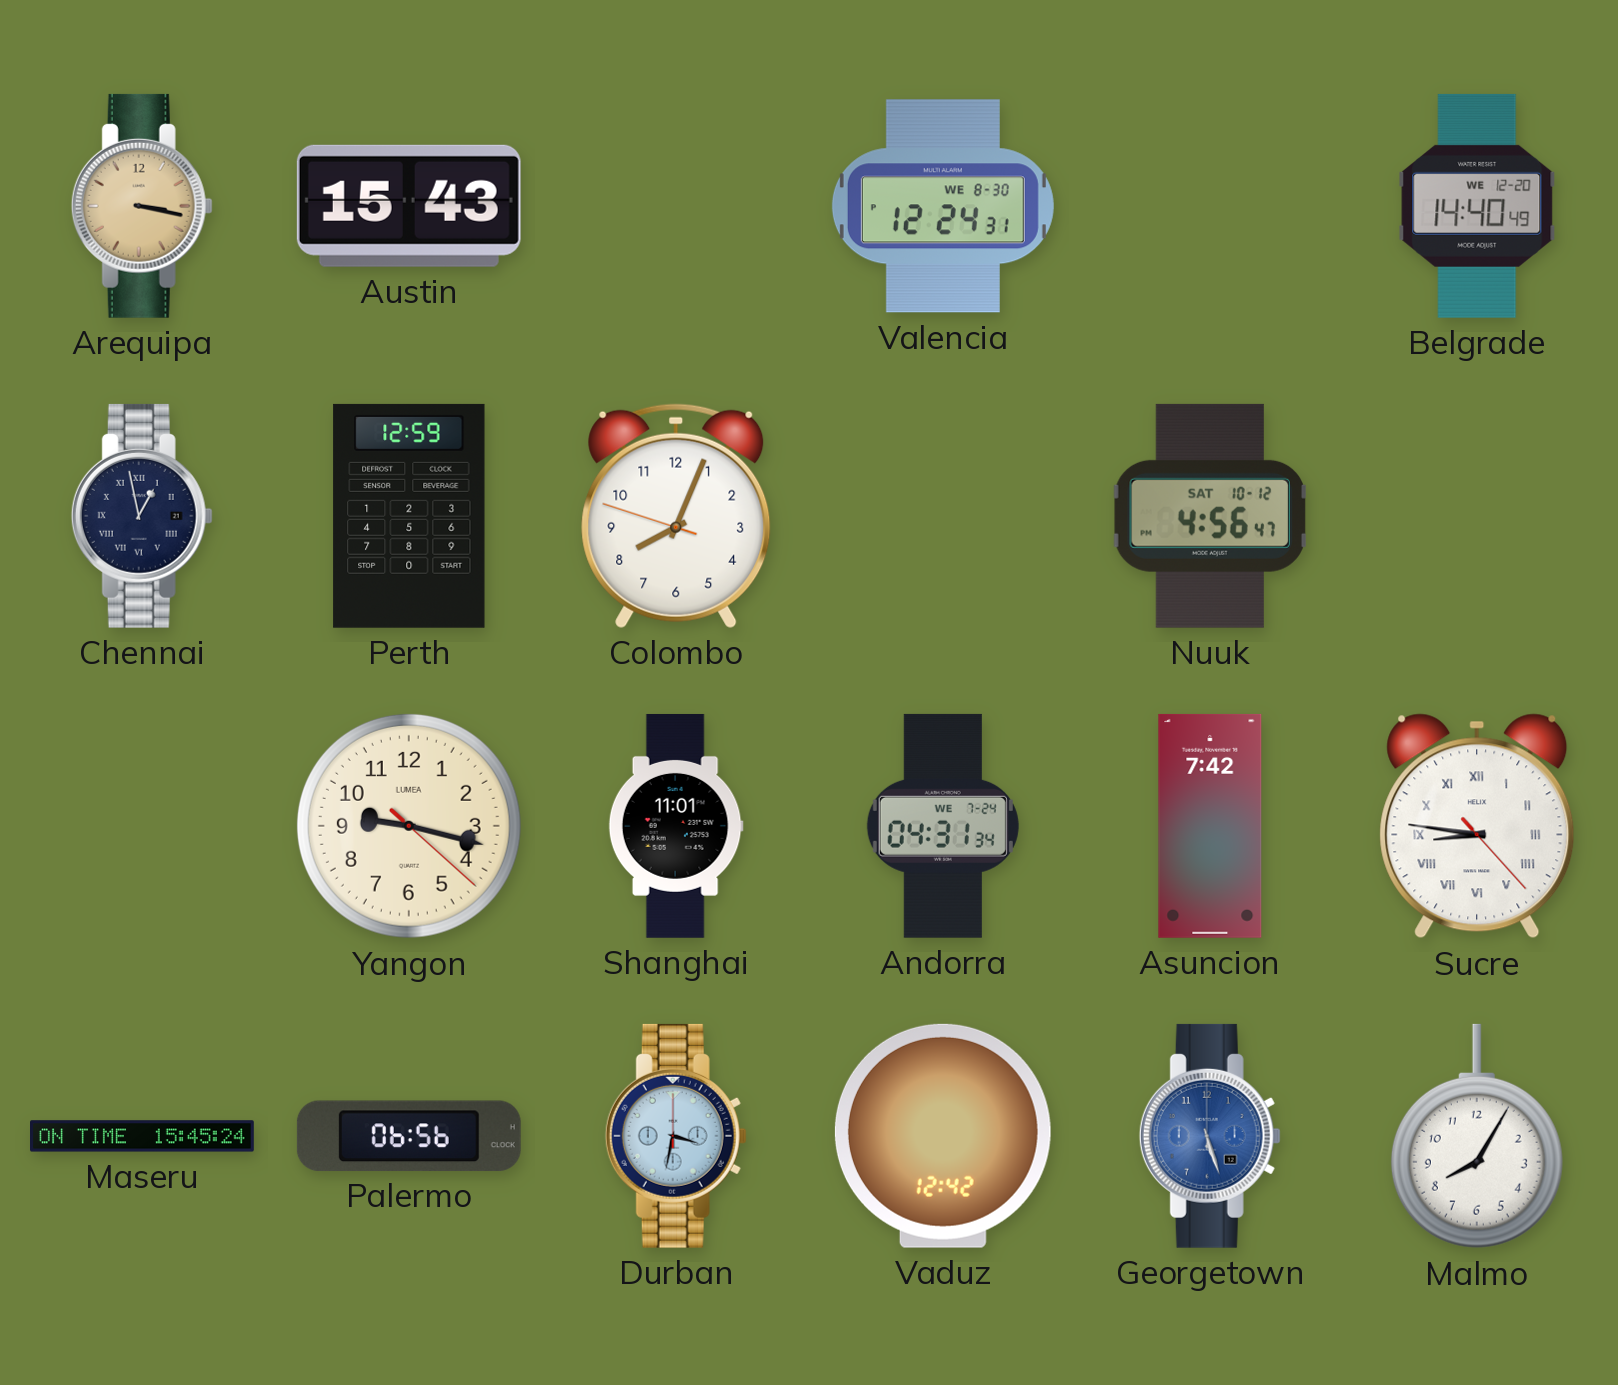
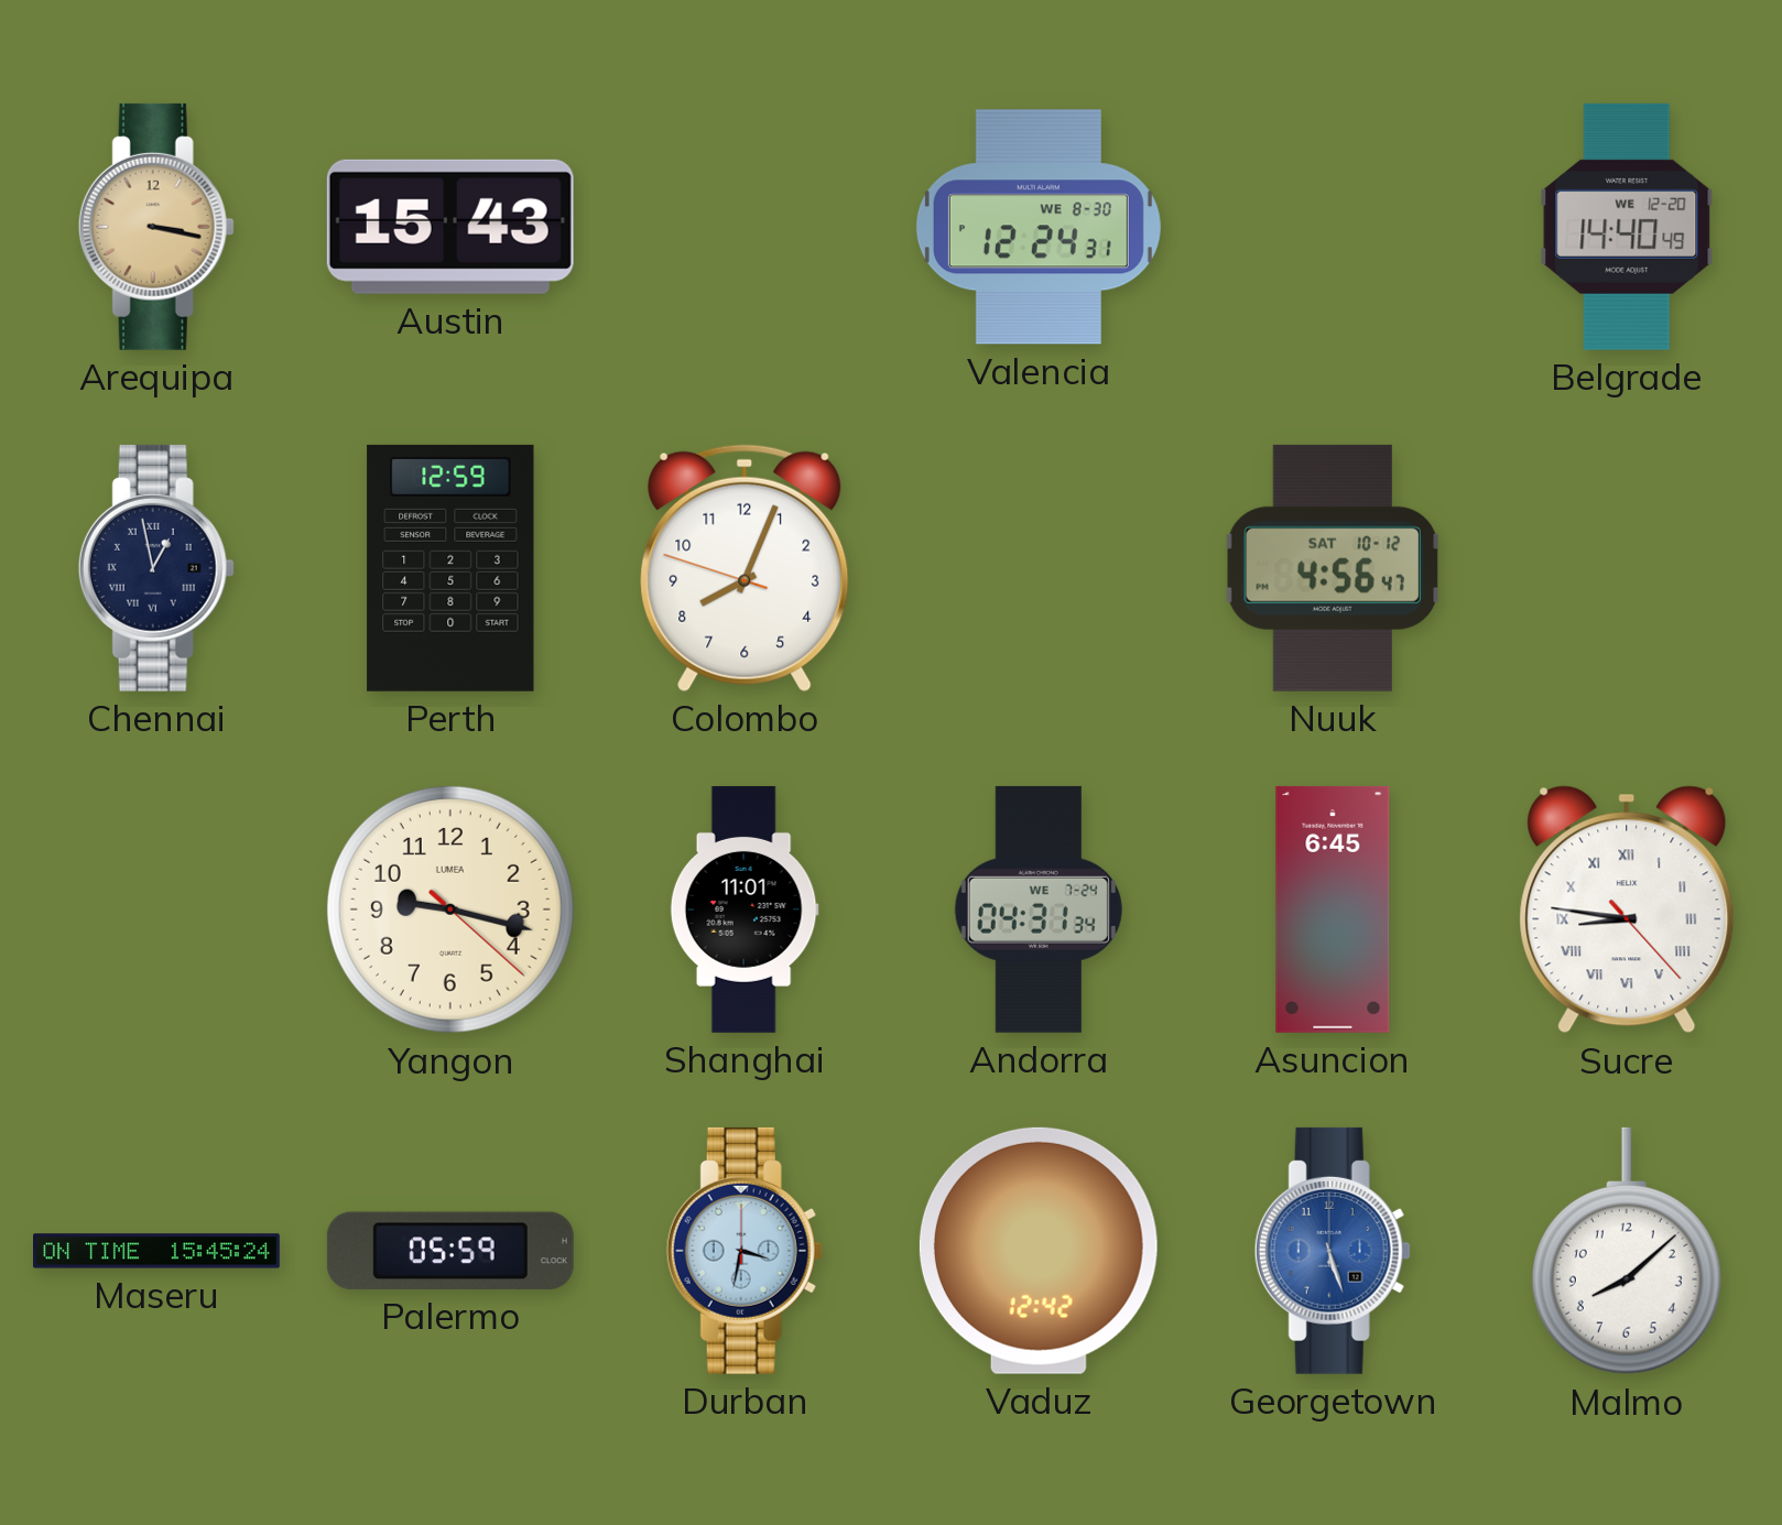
Asuncion: 7:42 -> 6:45 (1333, 909)
Palermo: 06:56 -> 05:59 (450, 1251)
Malmo: 8:05 -> 8:08 (1627, 1251)
